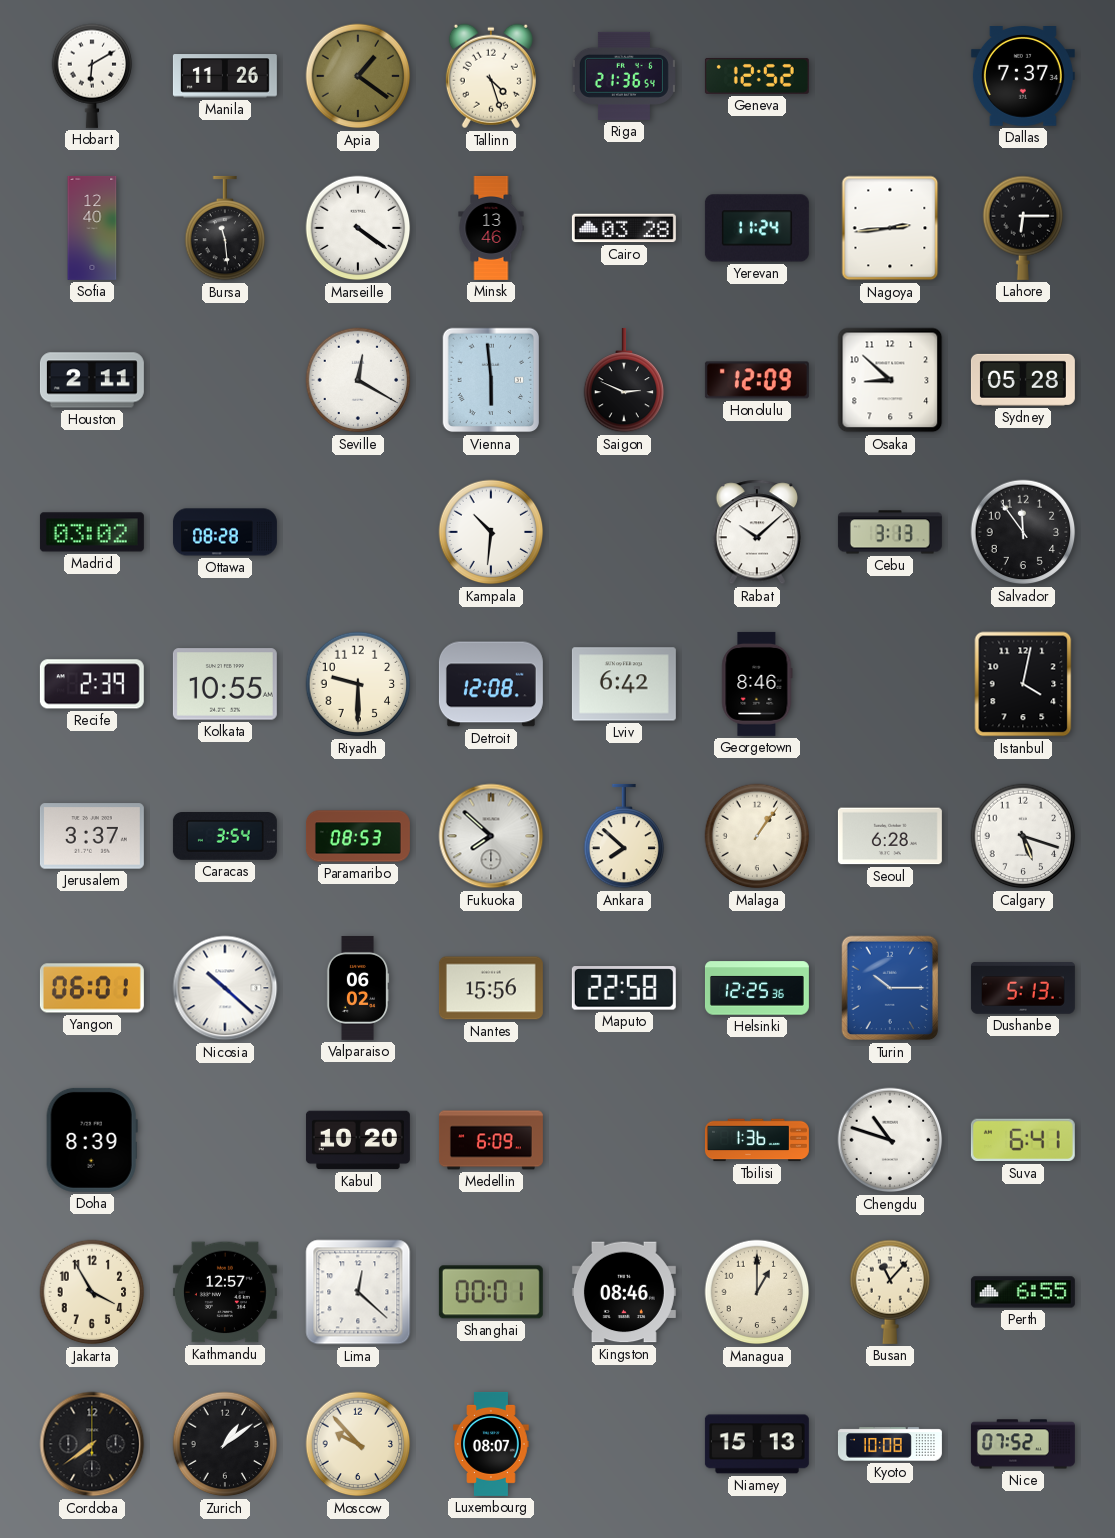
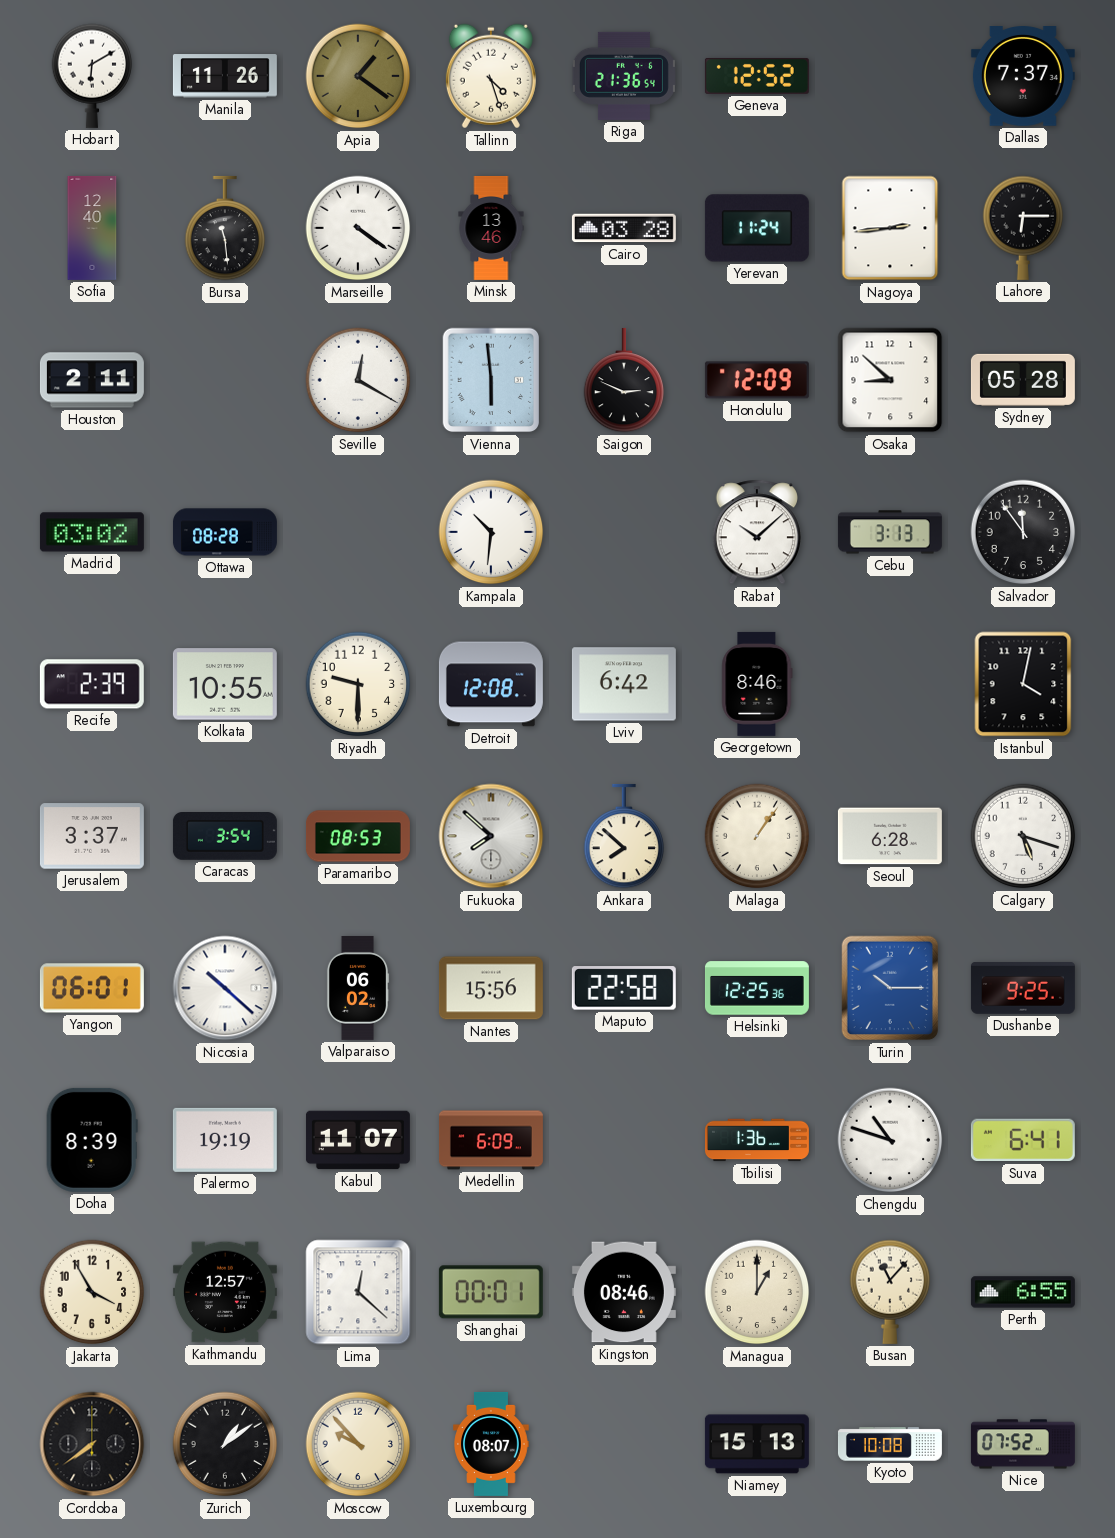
Dushanbe: 5:13 -> 9:25 (1023, 988)
Palermo: none -> 19:19 (225, 1140)
Kabul: 10:20 -> 11:07 (358, 1140)
